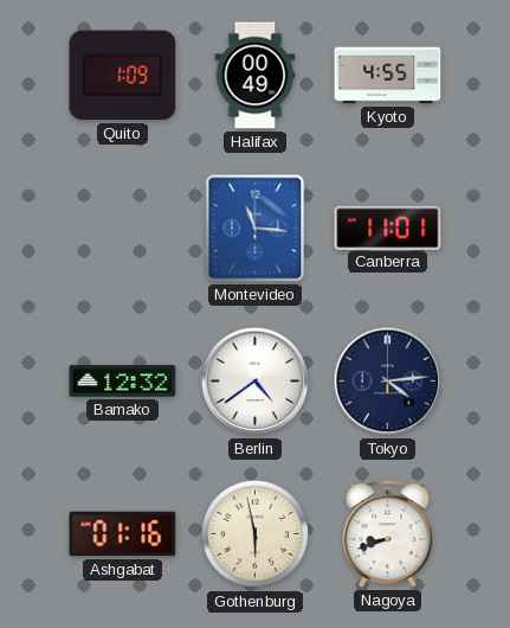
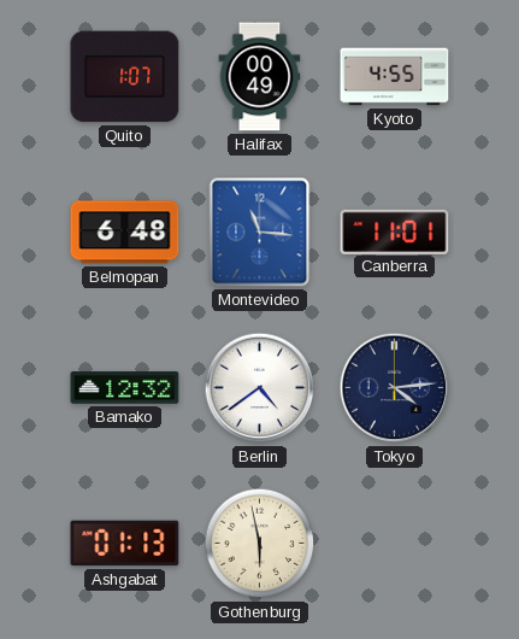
Quito: 1:09 -> 1:07 (125, 77)
Belmopan: none -> 6:48 (125, 233)
Ashgabat: 01:16 -> 01:13 (125, 544)
Nagoya: 8:42 -> none (388, 534)
